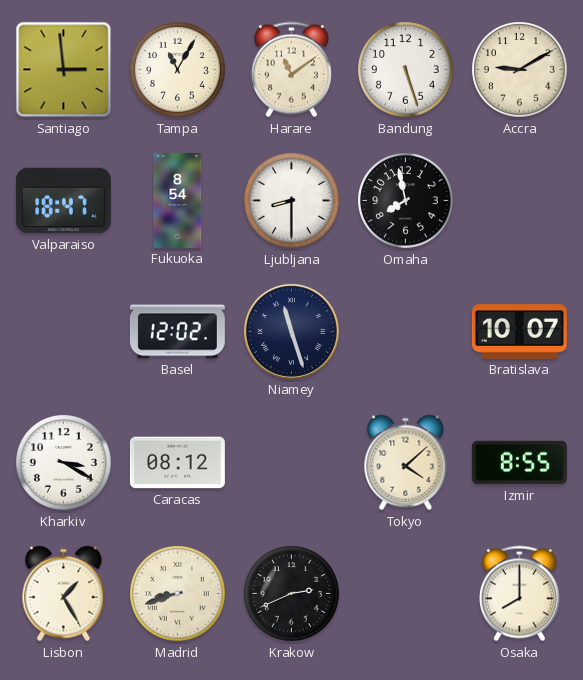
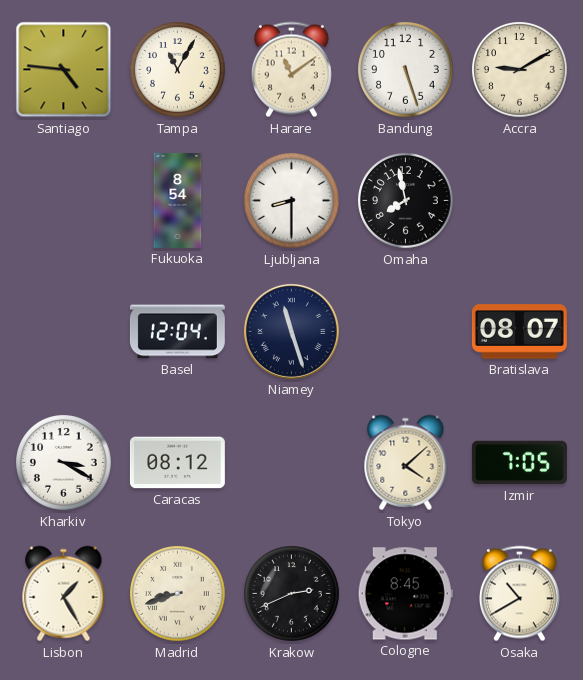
Santiago: 2:59 -> 4:46 (64, 70)
Valparaiso: 18:47 -> none (63, 201)
Basel: 12:02 -> 12:04 (177, 332)
Bratislava: 10:07 -> 08:07 (519, 332)
Izmir: 8:55 -> 7:05 (519, 463)
Cologne: none -> 8:45 (405, 594)
Osaka: 8:00 -> 10:40 (519, 594)
